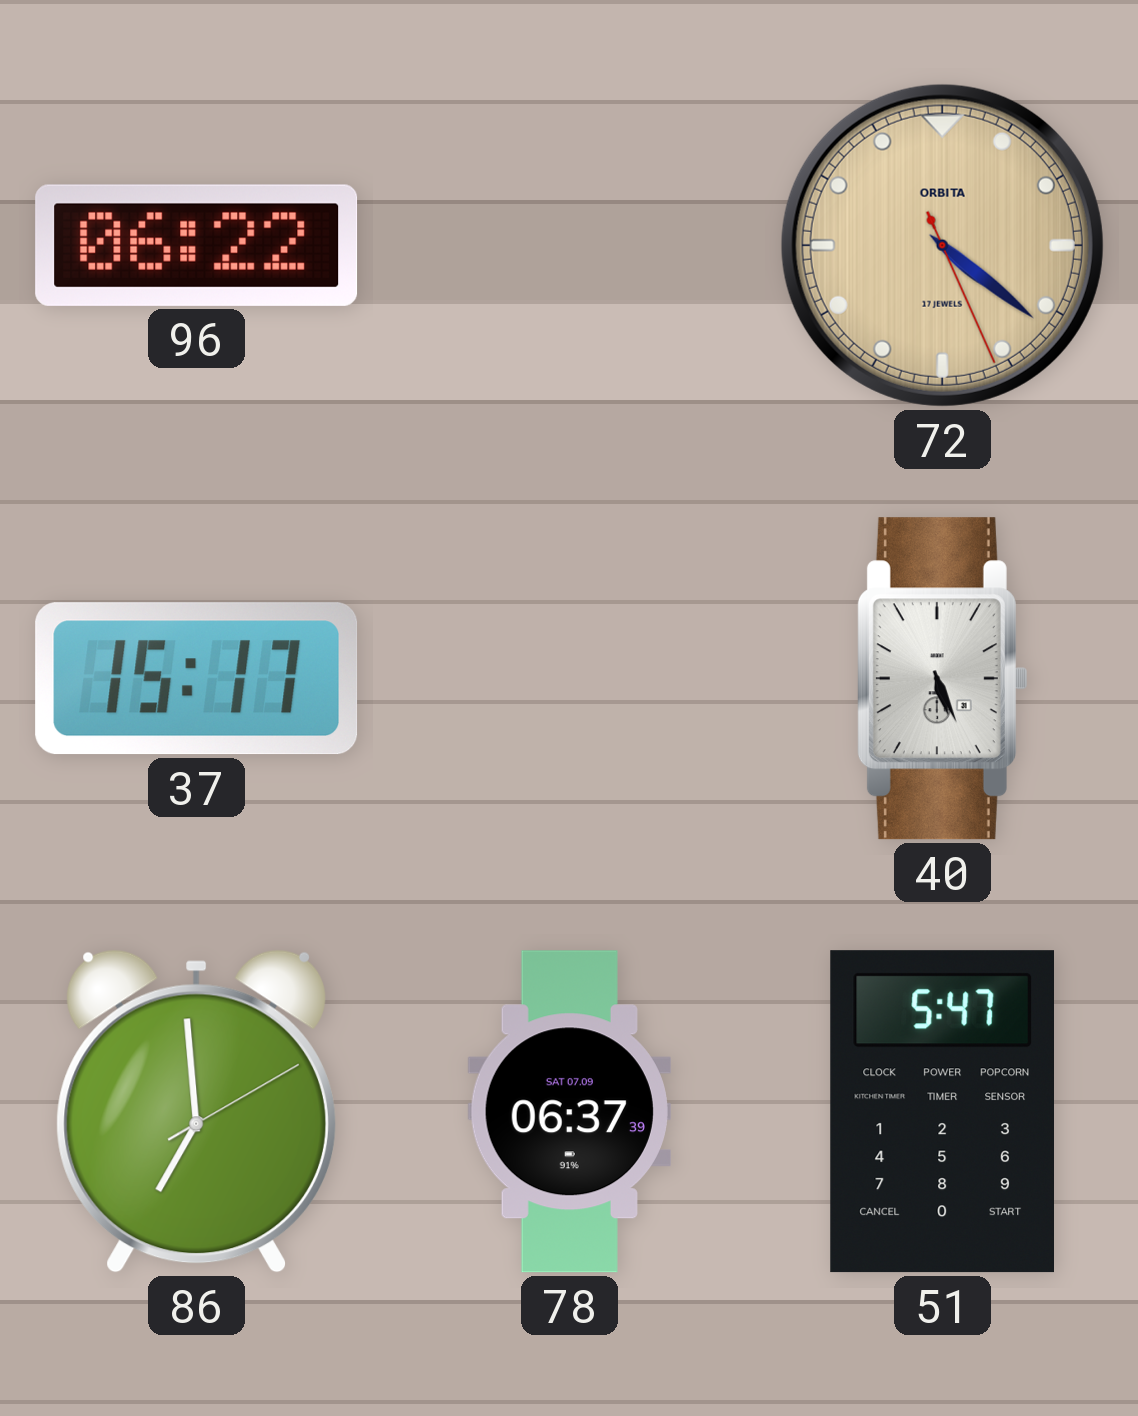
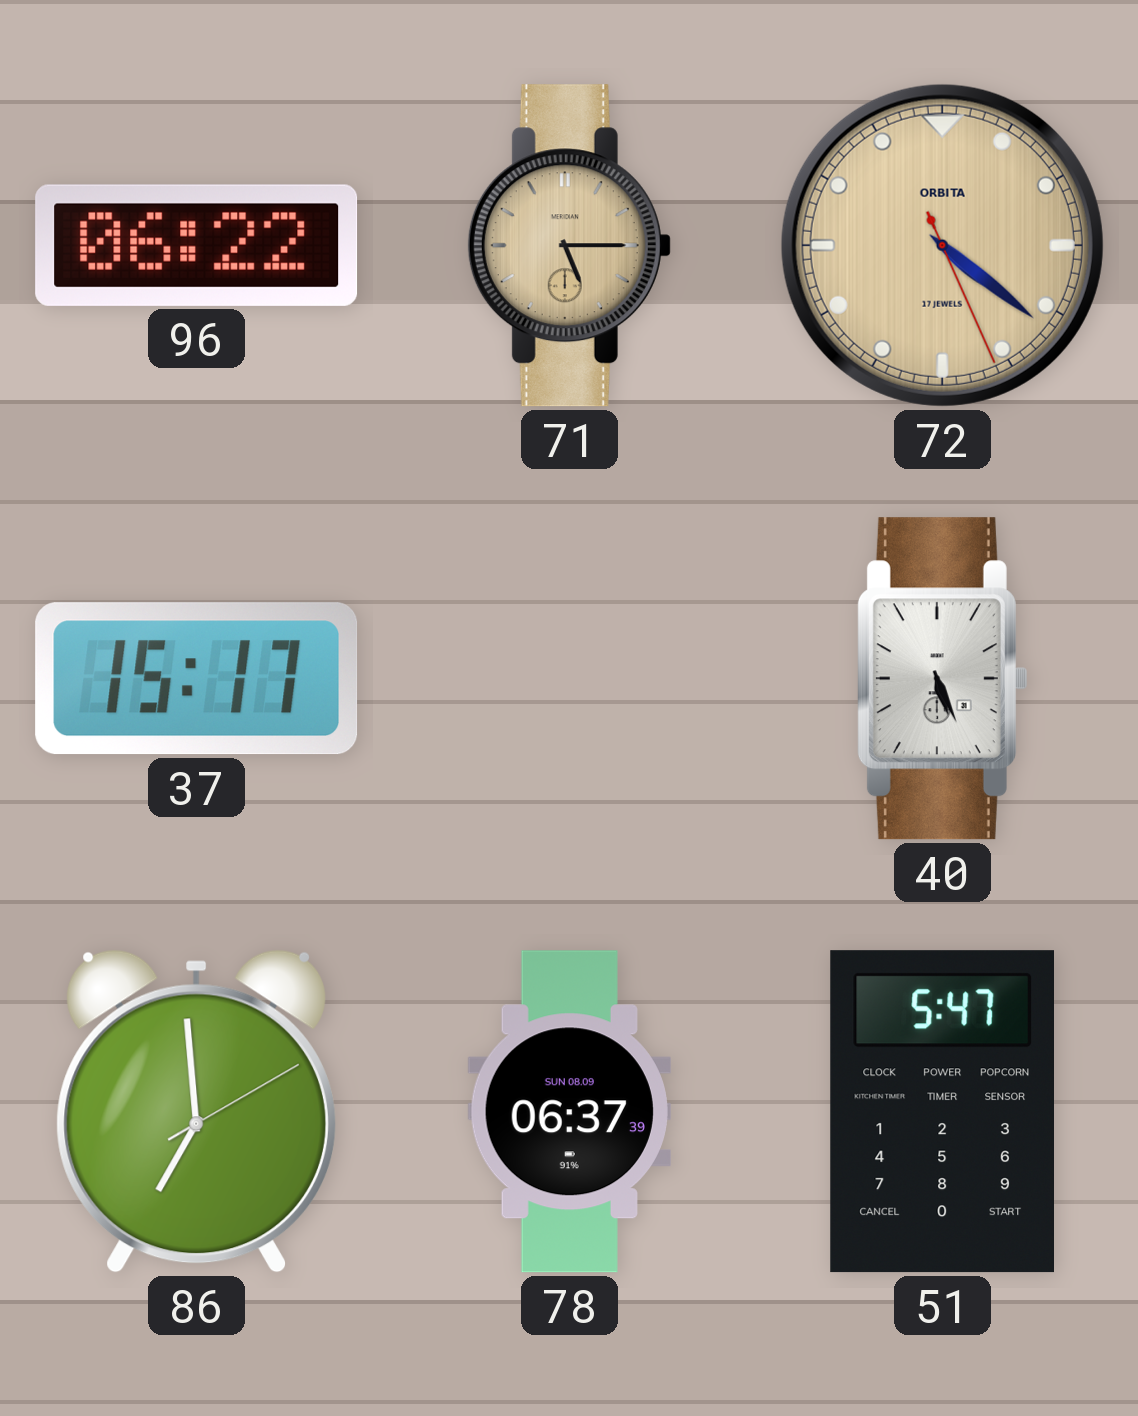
71: none -> 5:15 (569, 246)
78 date: SAT 07.09 -> SUN 08.09 (569, 1112)
